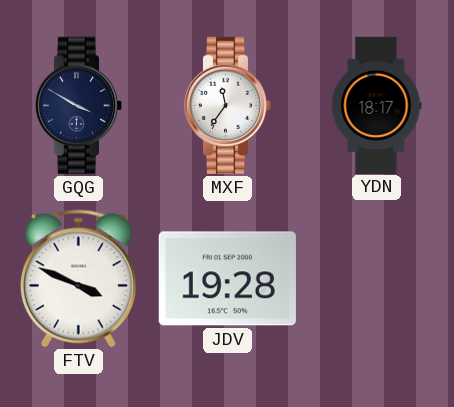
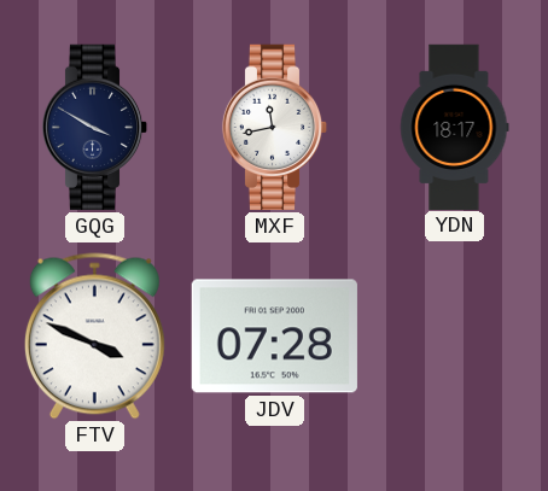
MXF: 11:36 -> 11:43 (275, 127)
JDV: 19:28 -> 07:28 (274, 337)
